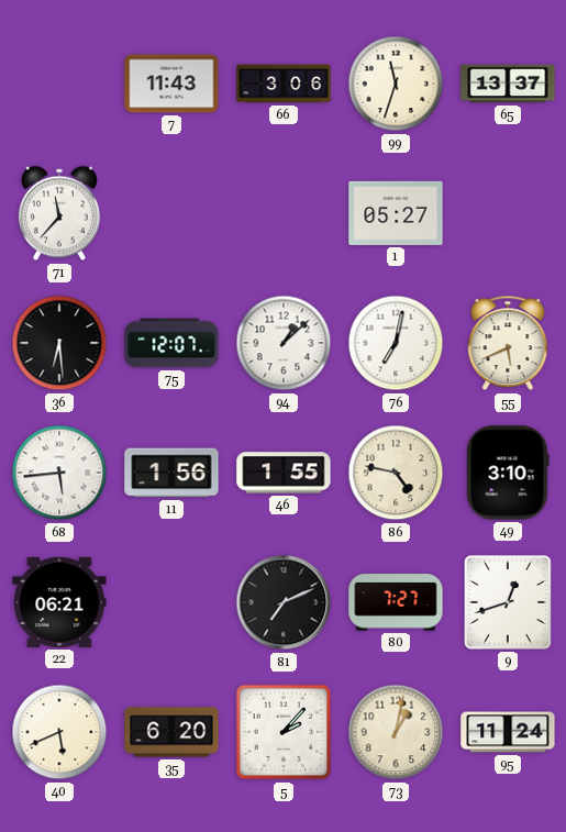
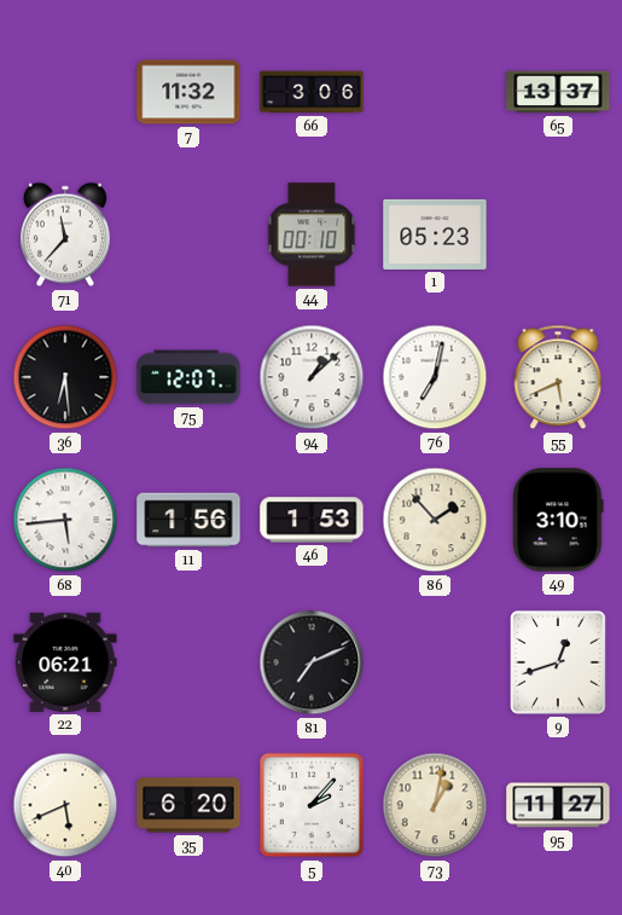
7: 11:43 -> 11:32 (188, 92)
99: 11:33 -> none (396, 84)
44: none -> 00:10 (312, 234)
1: 05:27 -> 05:23 (435, 234)
46: 1:55 -> 1:53 (312, 520)
86: 4:47 -> 1:53 (435, 520)
80: 7:27 -> none (396, 603)
95: 11:24 -> 11:27 (558, 805)
